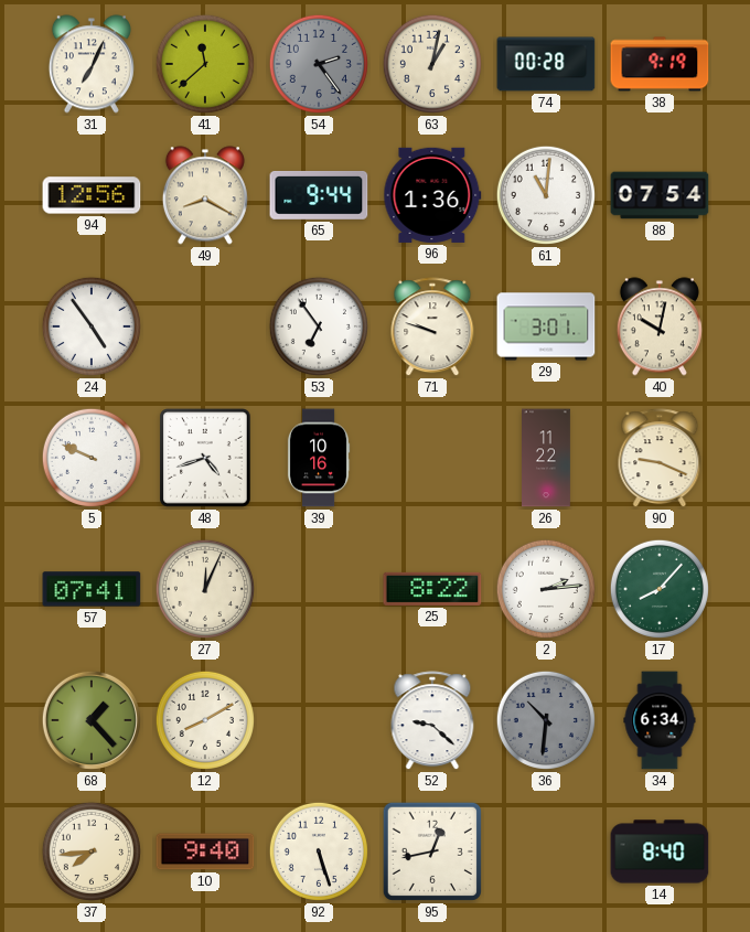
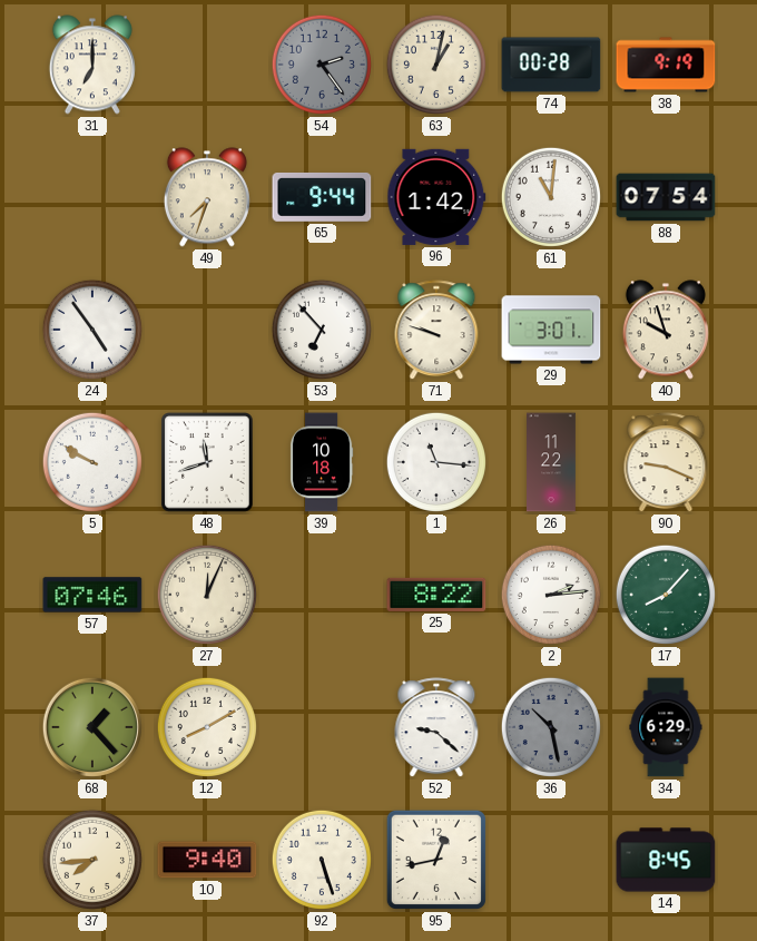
31: 7:04 -> 7:00 (92, 65)
41: 11:38 -> none (205, 64)
94: 12:56 -> none (92, 195)
49: 8:20 -> 7:33 (207, 197)
96: 1:36 -> 1:42 (436, 197)
53: 6:54 -> 6:53 (322, 330)
40: 10:02 -> 9:57 (666, 330)
5: 9:49 -> 9:50 (92, 462)
48: 4:42 -> 11:42 (207, 462)
39: 10:16 -> 10:18 (322, 462)
1: none -> 11:16 (436, 462)
57: 07:41 -> 07:46 (92, 595)
36: 10:31 -> 10:28 (551, 727)
34: 6:34 -> 6:29 (666, 727)
14: 8:40 -> 8:45 (666, 860)
